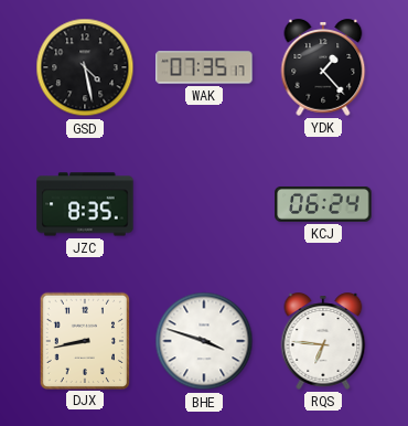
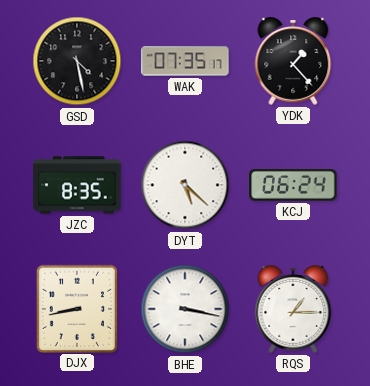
DYT: none -> 5:22 (185, 185)
BHE: 3:48 -> 3:17 (185, 309)
RQS: 6:46 -> 1:15 (293, 309)
